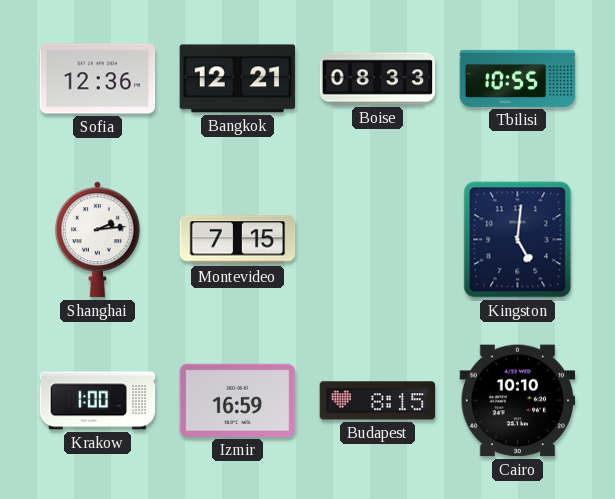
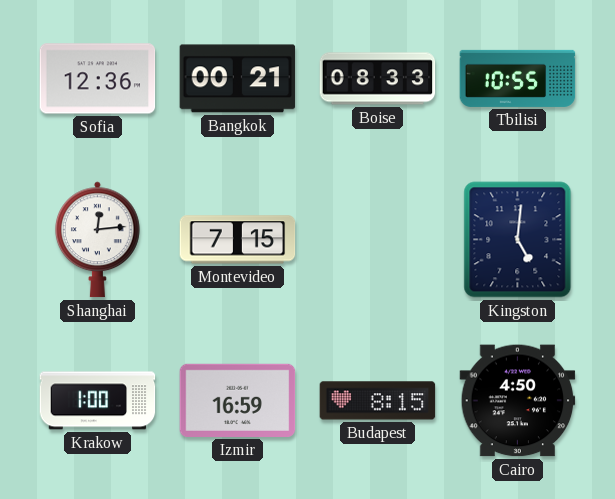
Bangkok: 12:21 -> 00:21 (238, 79)
Shanghai: 2:14 -> 12:14 (97, 240)
Cairo: 10:10 -> 4:50 (518, 401)
